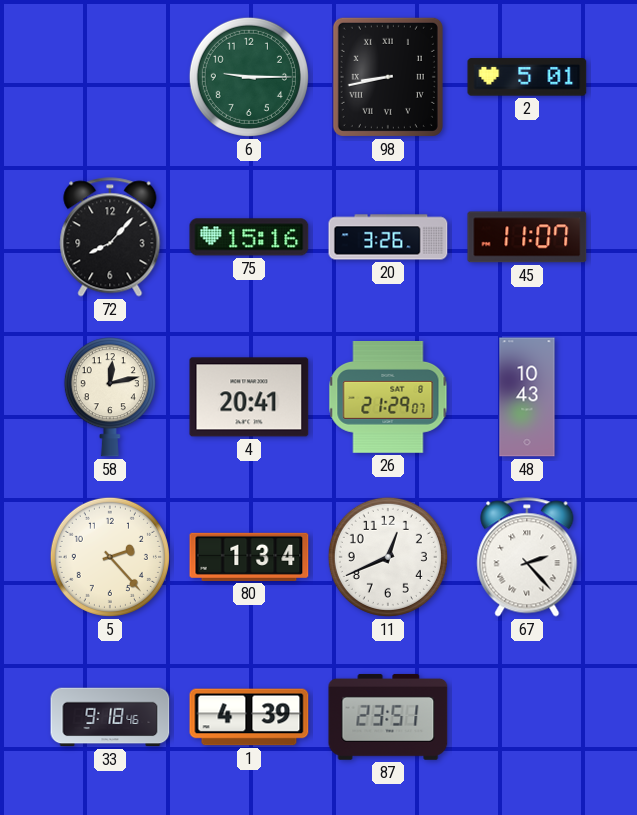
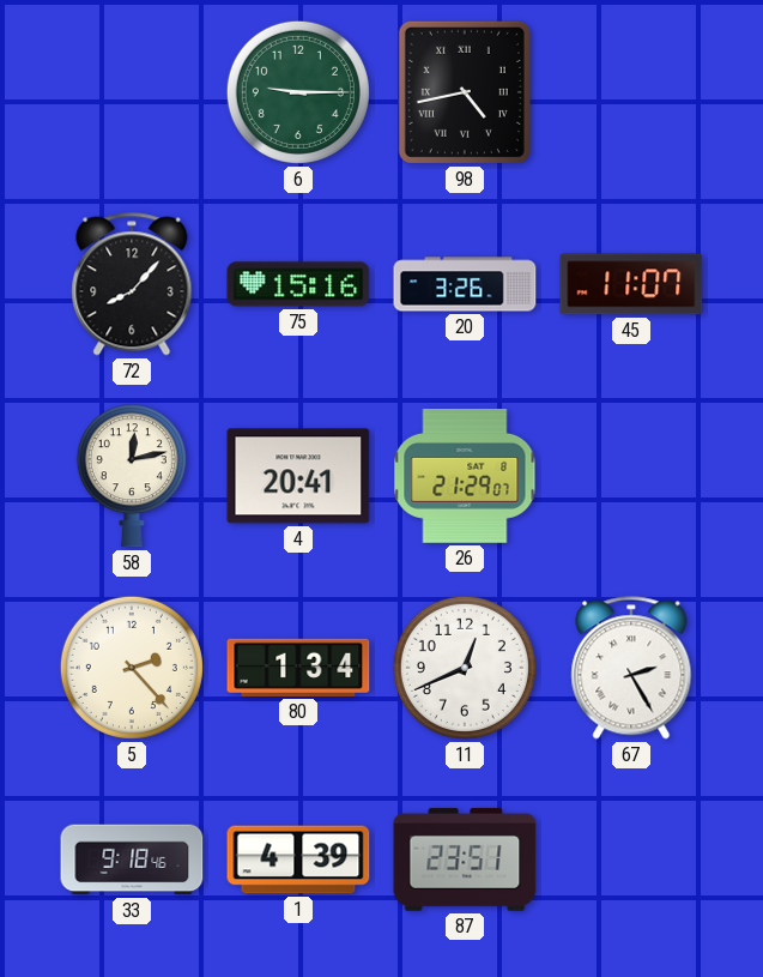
98: 8:43 -> 4:43 (465, 92)
2: 5:01 -> none (527, 77)
48: 10:43 -> none (527, 397)
67: 2:23 -> 2:25 (631, 668)
